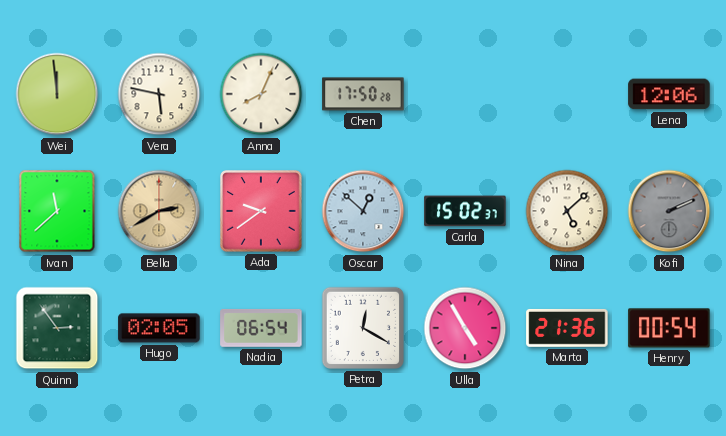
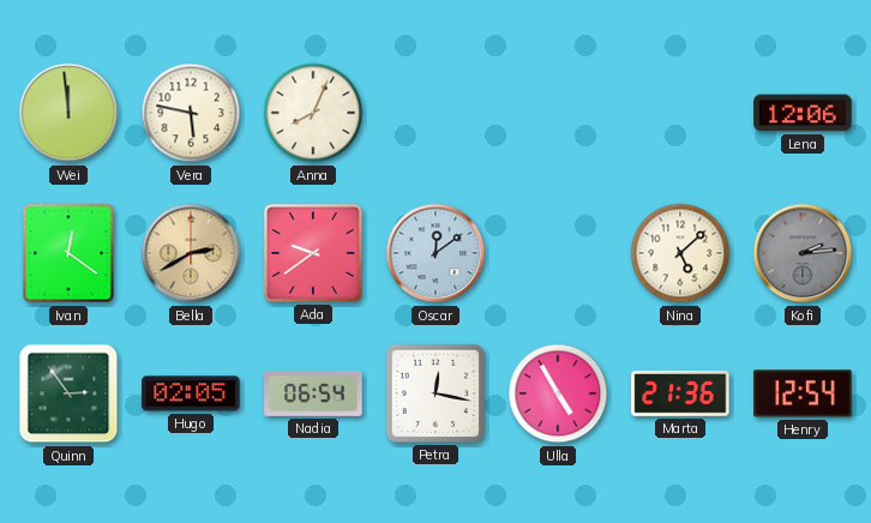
Chen: 17:50 -> none (363, 94)
Ivan: 11:38 -> 12:21 (68, 253)
Oscar: 12:52 -> 12:09 (435, 253)
Carla: 15:02 -> none (465, 211)
Kofi: 2:11 -> 2:14 (803, 253)
Petra: 12:20 -> 12:17 (435, 393)
Henry: 00:54 -> 12:54 (803, 393)
